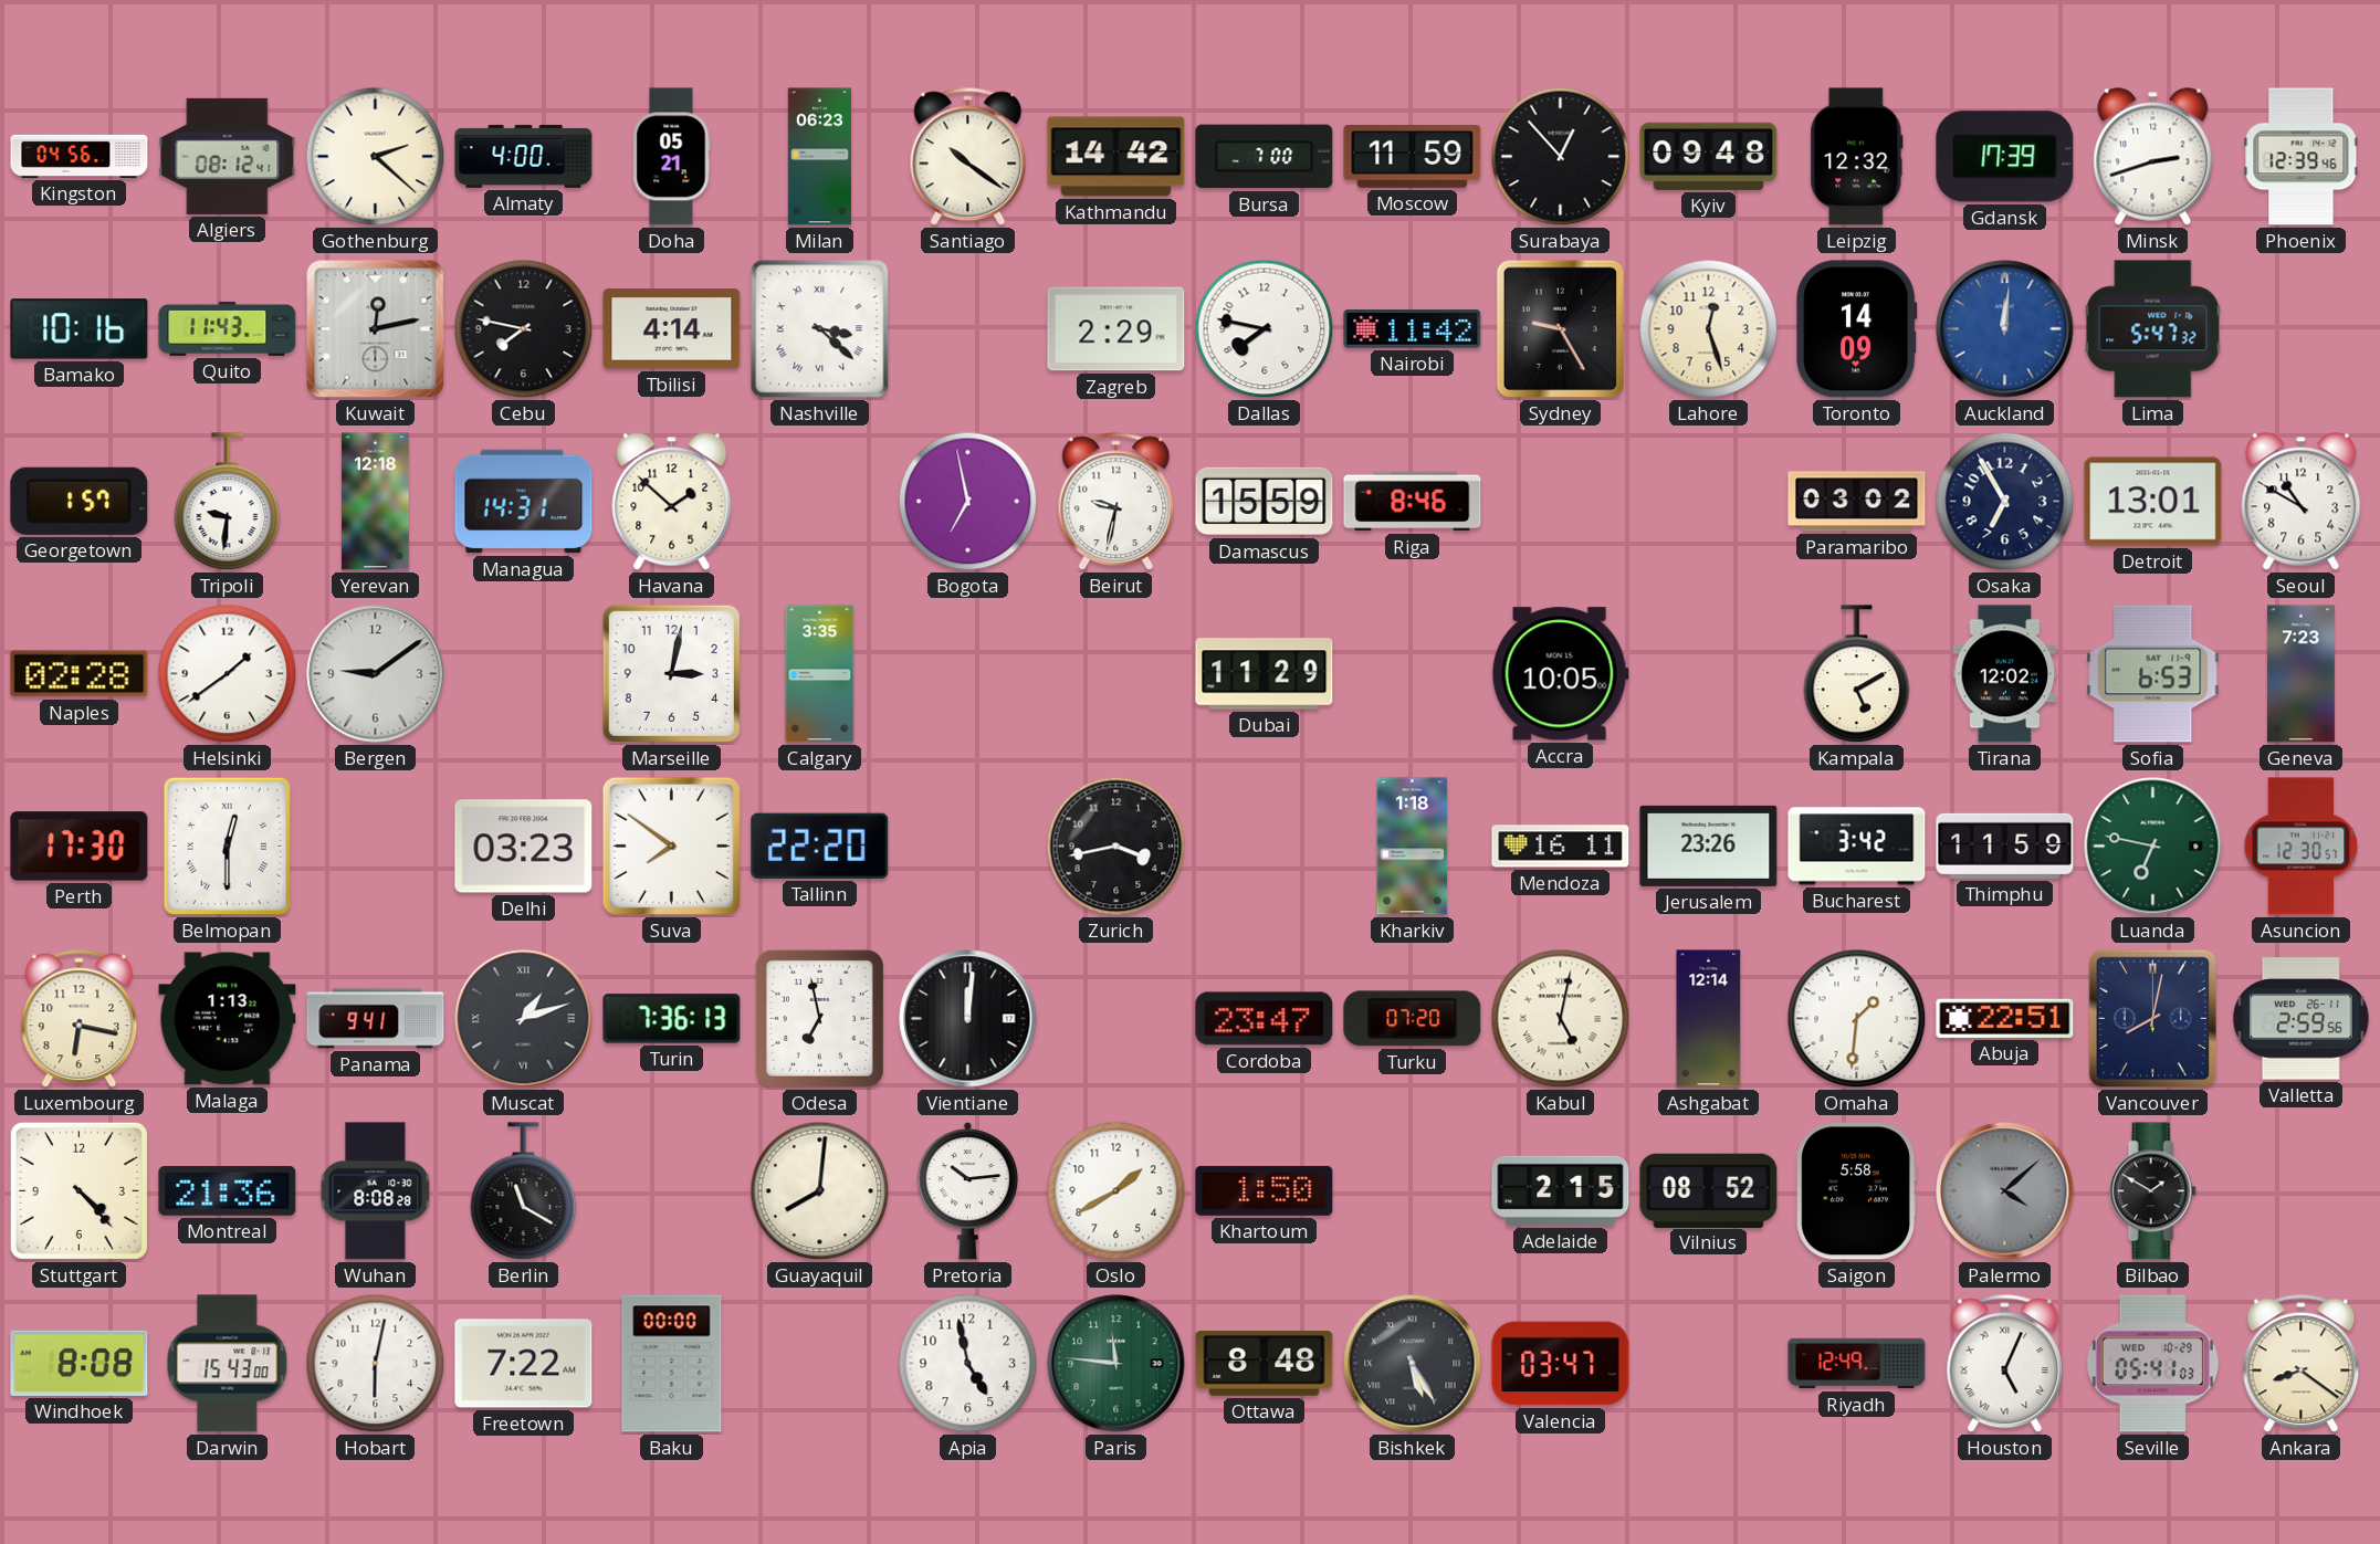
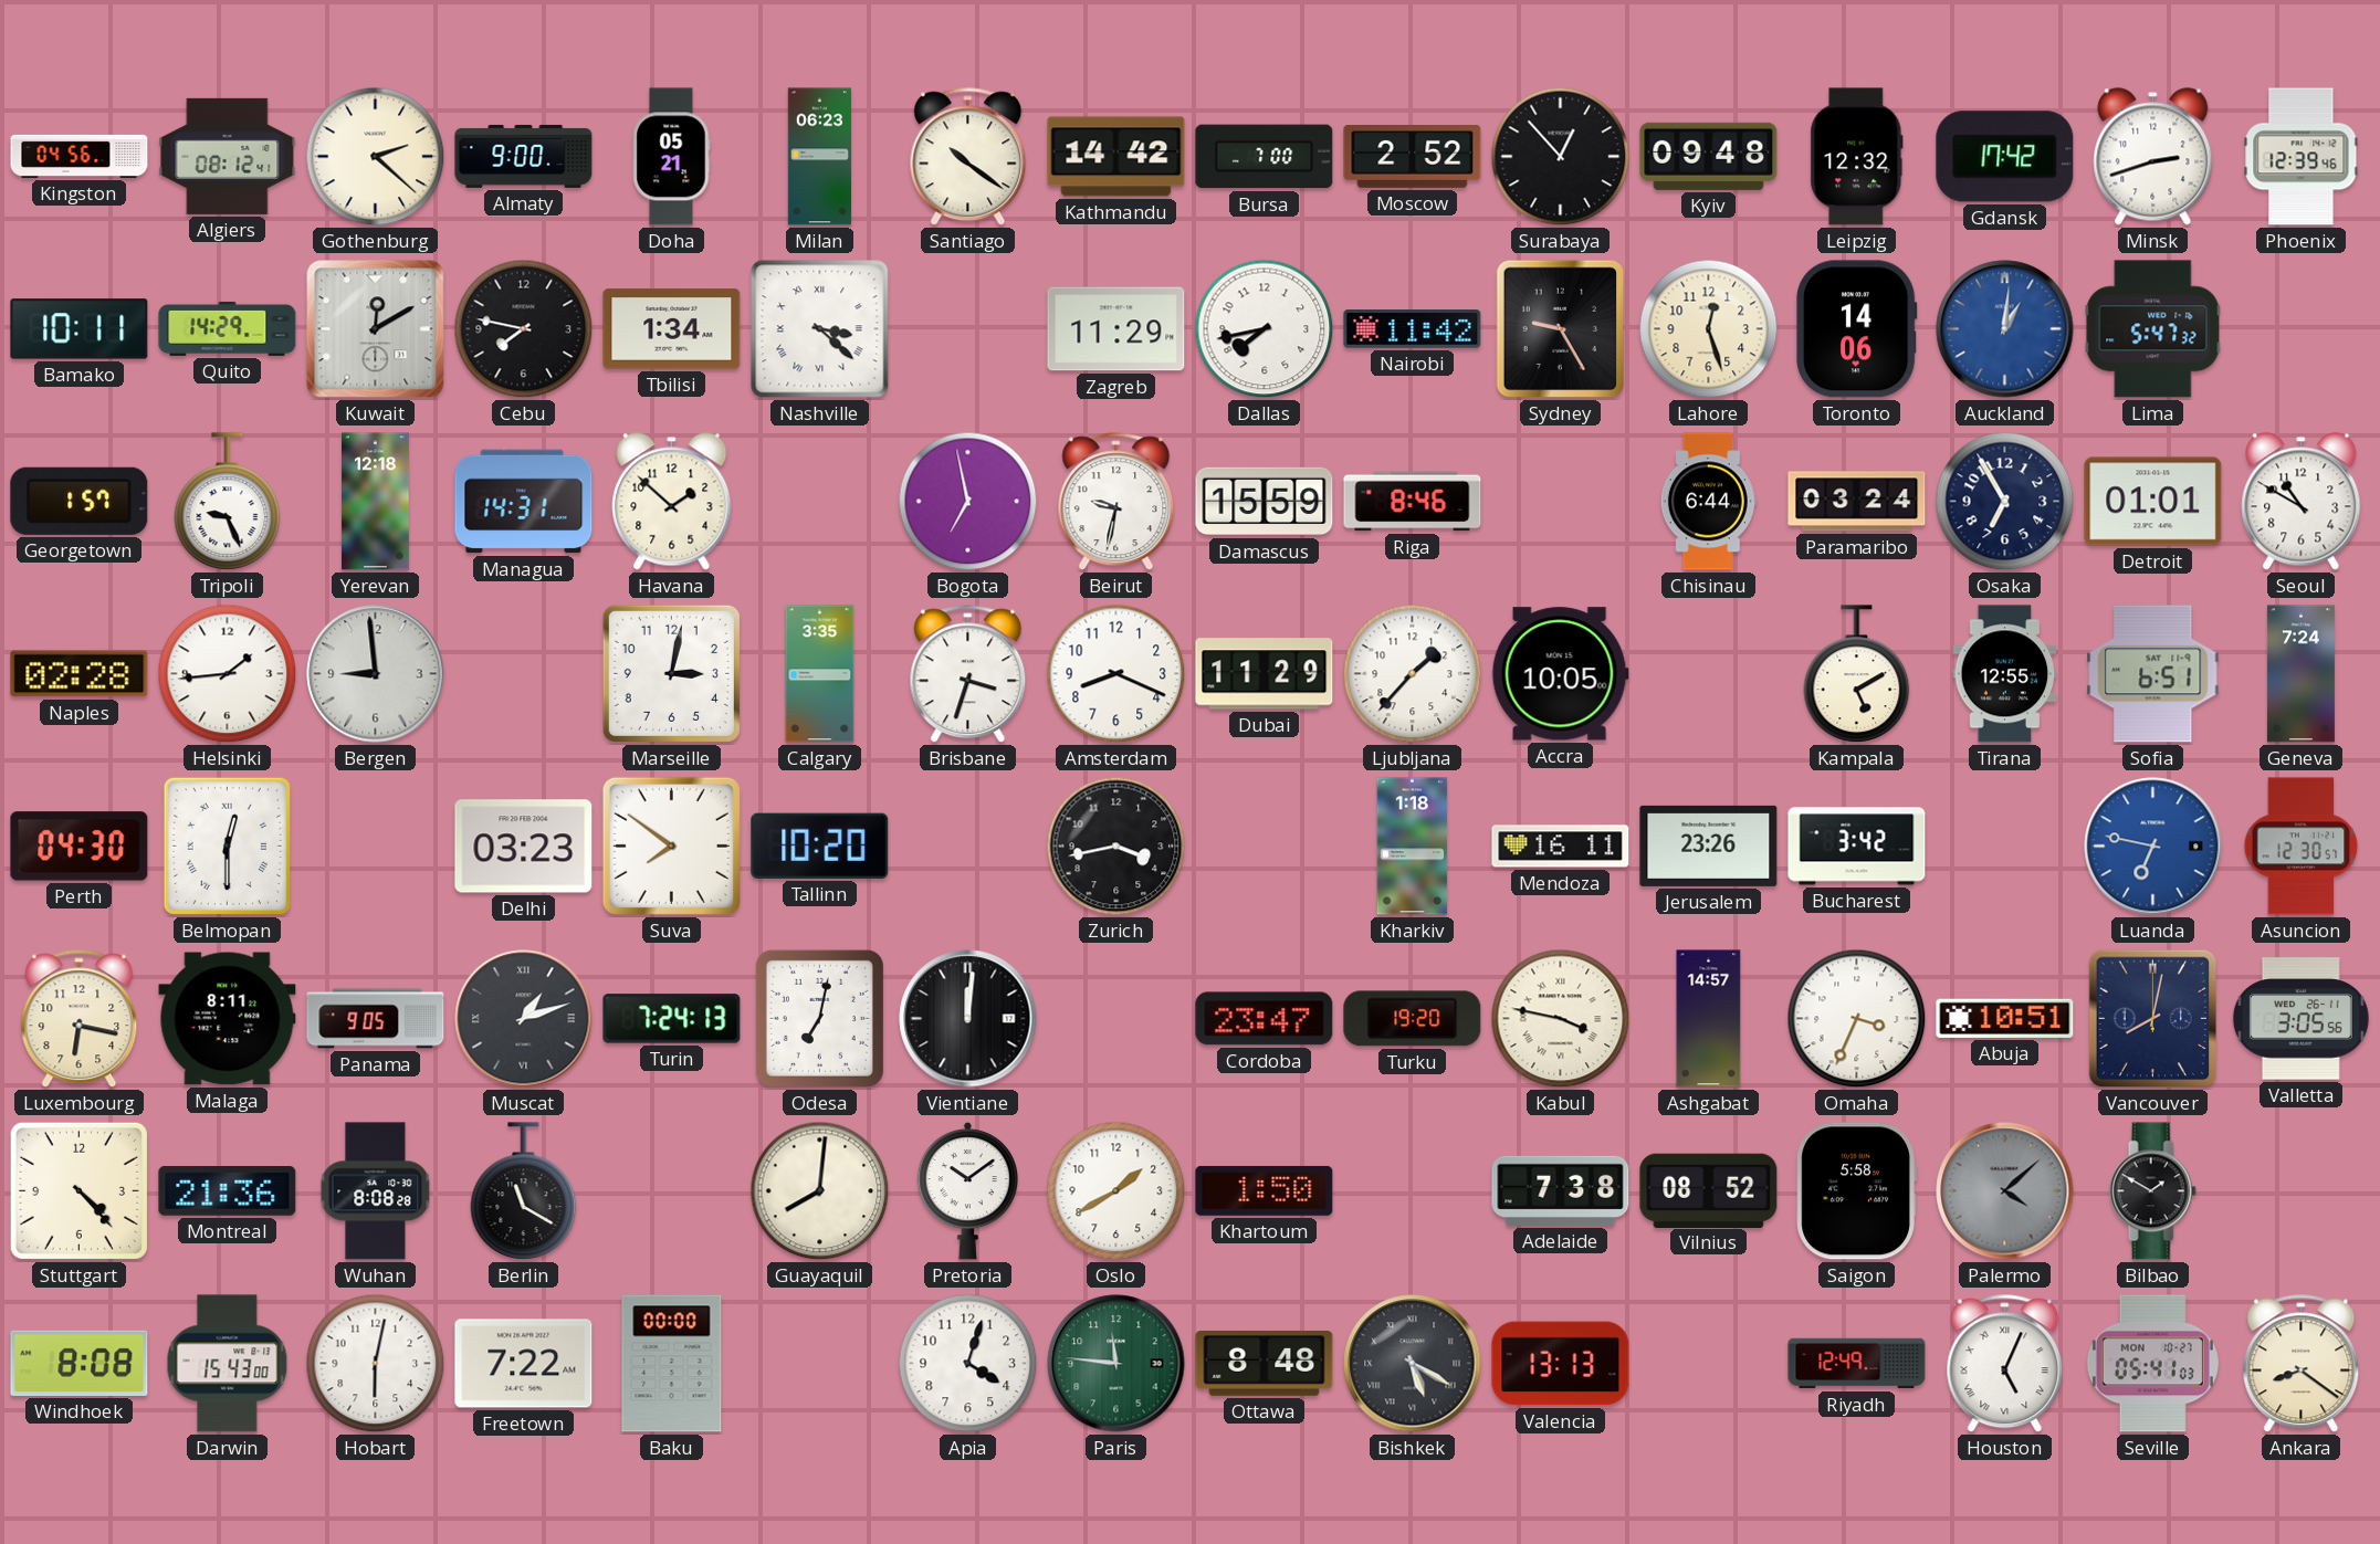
Almaty: 4:00 -> 9:00 (524, 156)
Moscow: 11:59 -> 2:52 (1413, 157)
Gdansk: 17:39 -> 17:42 (2005, 157)
Bamako: 10:16 -> 10:11 (80, 329)
Quito: 11:43 -> 14:29 (228, 328)
Kuwait: 12:13 -> 12:10 (376, 329)
Tbilisi: 4:14 -> 1:34 (672, 329)
Zagreb: 2:29 -> 11:29 (1116, 329)
Dallas: 7:47 -> 7:43 (1265, 329)
Toronto: 14:09 -> 14:06 (1857, 329)
Auckland: 12:01 -> 1:01 (2005, 329)
Tripoli: 9:31 -> 9:26 (228, 502)
Chisinau: none -> 6:44 (1708, 502)
Paramaribo: 03:02 -> 03:24 (1857, 502)
Detroit: 13:01 -> 01:01 (2153, 502)
Helsinki: 1:39 -> 1:44 (228, 674)
Bergen: 9:09 -> 8:59 (376, 674)
Brisbane: none -> 3:33 (968, 674)
Amsterdam: none -> 8:19 (1116, 674)
Ljubljana: none -> 1:37 (1413, 674)
Tirana: 12:02 -> 12:55 (2005, 674)
Sofia: 6:53 -> 6:51 (2153, 674)
Geneva: 7:23 -> 7:24 (2300, 674)
Perth: 17:30 -> 04:30 (80, 847)
Tallinn: 22:20 -> 10:20 (820, 845)
Thimphu: 11:59 -> none (2005, 845)
Luanda dial: green -> blue (2153, 847)
Malaga: 1:13 -> 8:11 (228, 1019)
Panama: 9:41 -> 9:05 (376, 1019)
Turin: 7:36 -> 7:24 (672, 1019)
Odesa: 6:58 -> 7:02 (819, 1018)
Turku: 07:20 -> 19:20 (1413, 1019)
Kabul: 5:02 -> 3:47 (1561, 1019)
Ashgabat: 12:14 -> 14:57 (1709, 1019)
Omaha: 1:31 -> 3:34 (1857, 1019)
Abuja: 22:51 -> 10:51 (2005, 1018)
Valletta: 2:59 -> 3:05 (2300, 1019)
Pretoria: 10:14 -> 10:09 (968, 1190)
Adelaide: 2:15 -> 7:38 (1561, 1190)
Apia: 4:58 -> 4:03 (968, 1364)
Bishkek: 5:25 -> 5:20 (1413, 1364)
Valencia: 03:47 -> 13:13 (1561, 1364)
Seville date: WED 10-29 -> MON 10-27 (2152, 1364)
